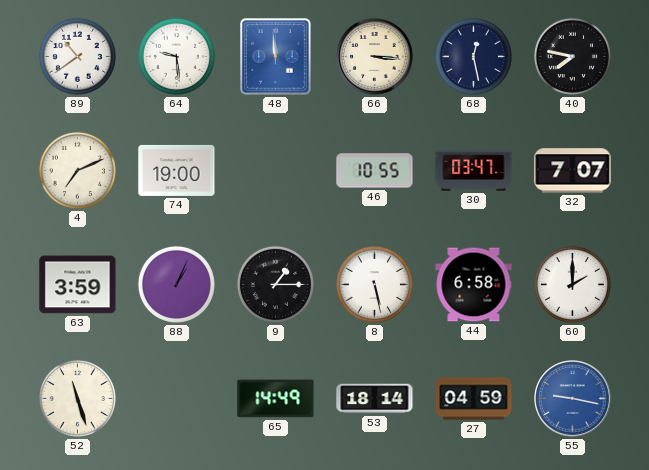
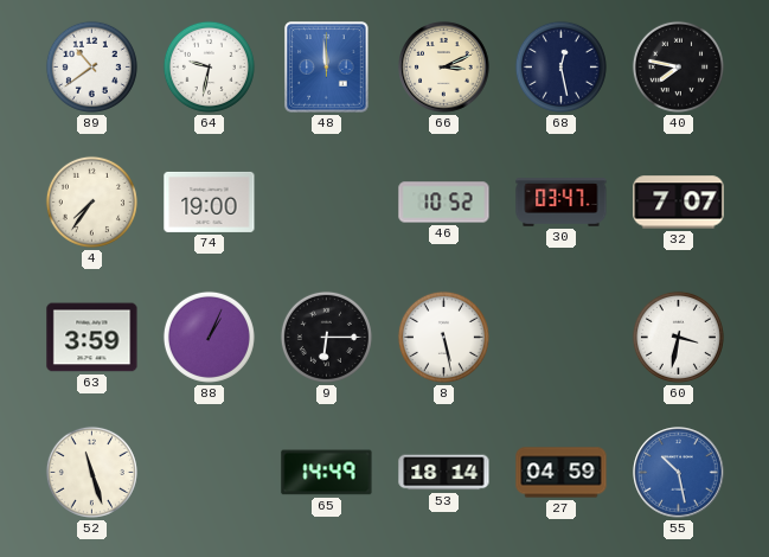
64: 9:29 -> 9:32 (209, 66)
66: 3:16 -> 3:11 (444, 68)
4: 7:11 -> 7:36 (91, 201)
46: 10:55 -> 10:52 (444, 203)
9: 1:15 -> 6:15 (326, 337)
44: 6:58 -> none (474, 285)
60: 2:00 -> 3:32 (678, 337)
55: 9:17 -> 10:28 (679, 473)
